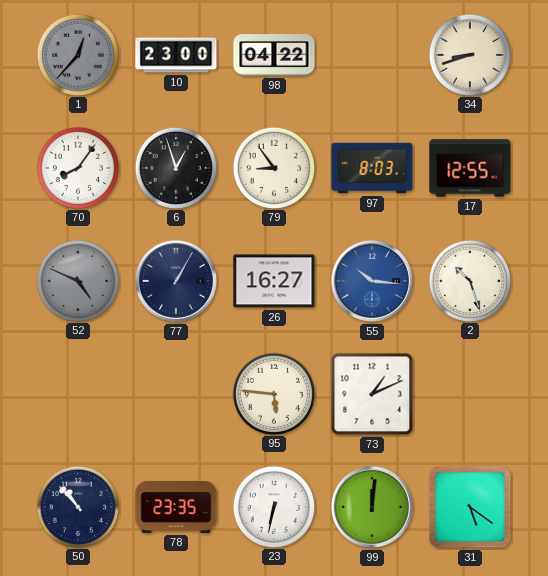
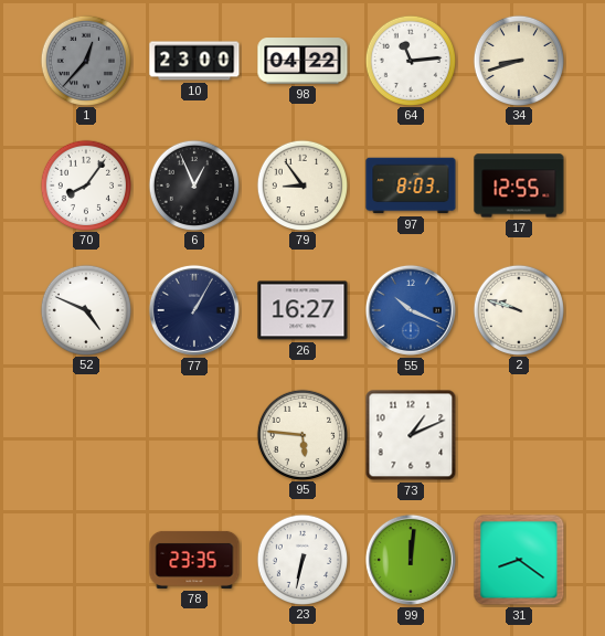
64: none -> 11:14 (410, 60)
6: 12:57 -> 12:56 (193, 184)
52 dial: grey -> white (85, 309)
55: 10:16 -> 10:19 (411, 310)
2: 10:27 -> 9:48 (518, 309)
50: 10:53 -> none (77, 506)
31: 5:21 -> 8:21 (519, 560)
